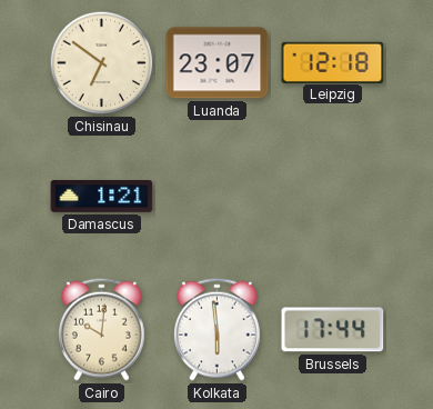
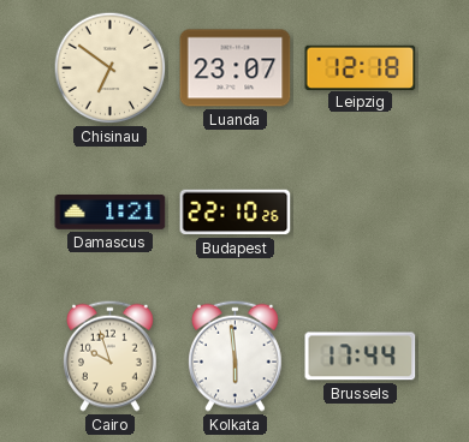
Budapest: none -> 22:10 (236, 213)
Cairo: 10:01 -> 9:57 (111, 356)
